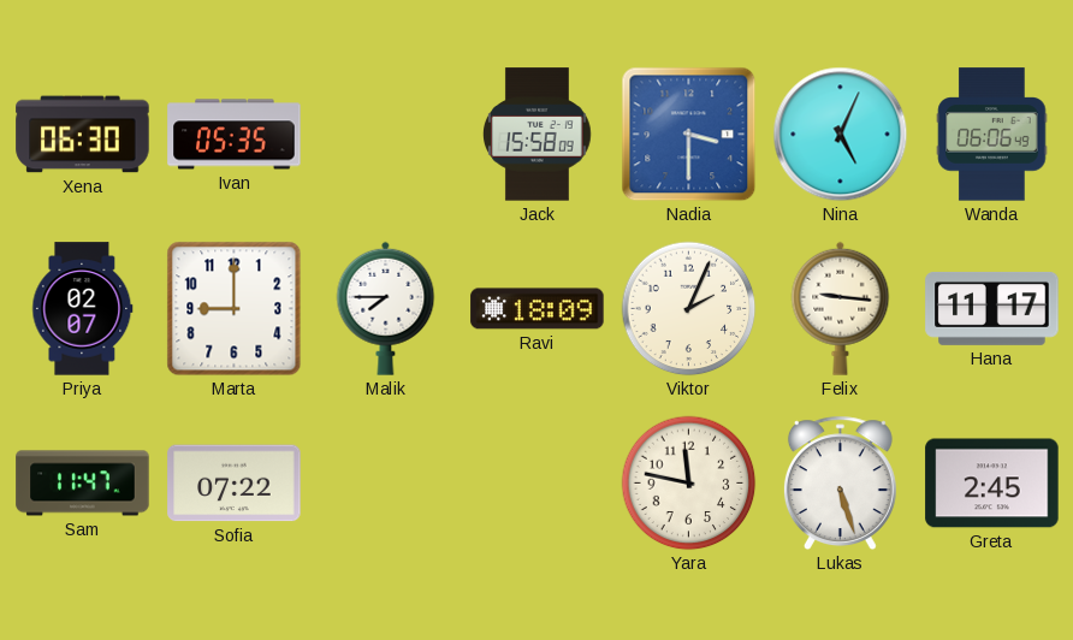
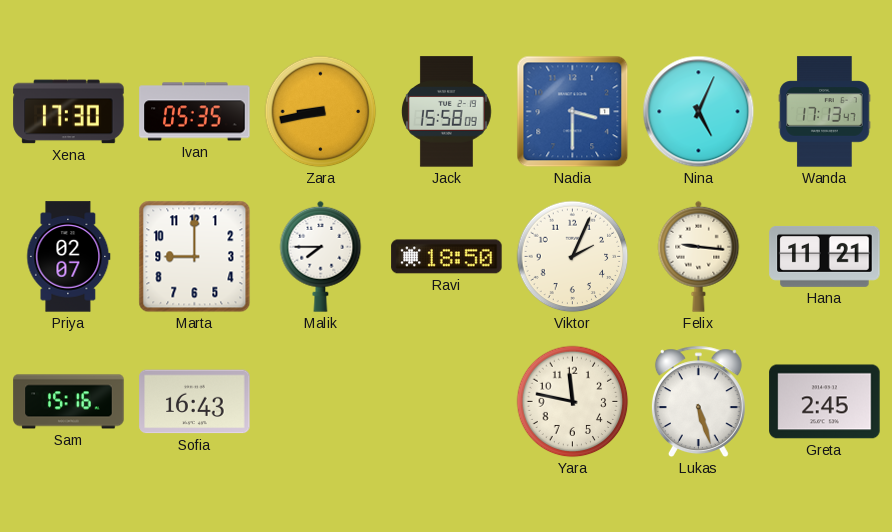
Xena: 06:30 -> 17:30 (69, 112)
Zara: none -> 8:43 (321, 112)
Wanda: 06:06 -> 17:13 (825, 112)
Ravi: 18:09 -> 18:50 (447, 257)
Hana: 11:17 -> 11:21 (825, 256)
Sam: 11:47 -> 15:16 (69, 402)
Sofia: 07:22 -> 16:43 (195, 402)
